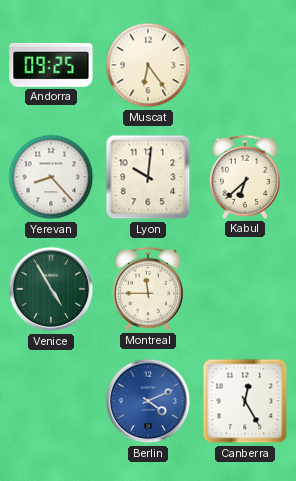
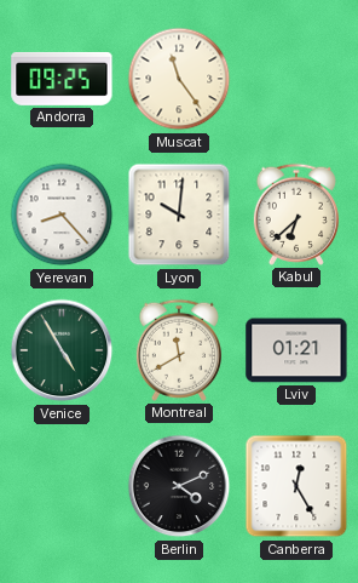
Muscat: 6:24 -> 11:24 (179, 79)
Montreal: 11:45 -> 11:40 (179, 350)
Lviv: none -> 01:21 (296, 350)
Berlin dial: blue -> black (179, 486)
